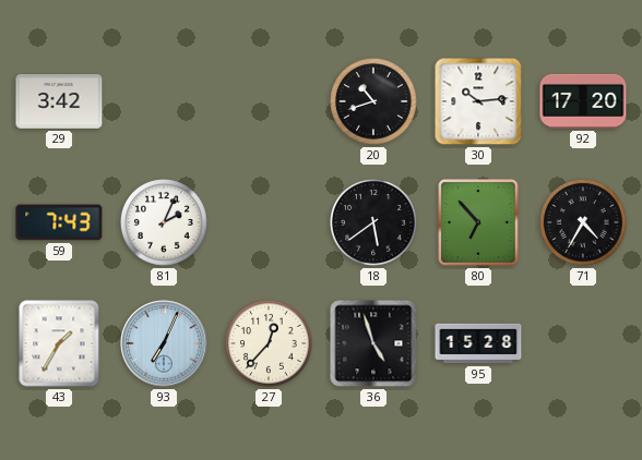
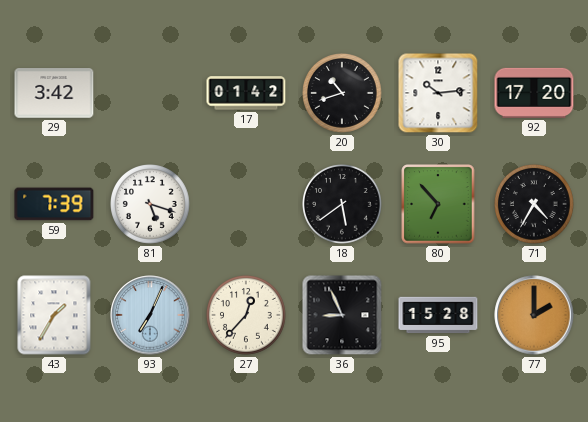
17: none -> 01:42 (246, 93)
59: 7:43 -> 7:39 (54, 204)
81: 2:04 -> 5:18 (151, 205)
36: 4:57 -> 8:56 (342, 315)
77: none -> 2:00 (534, 315)
